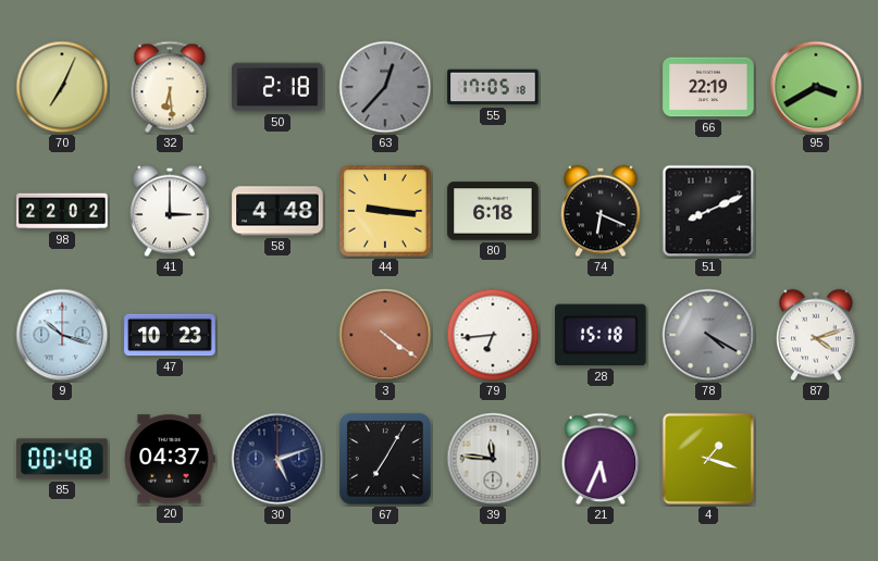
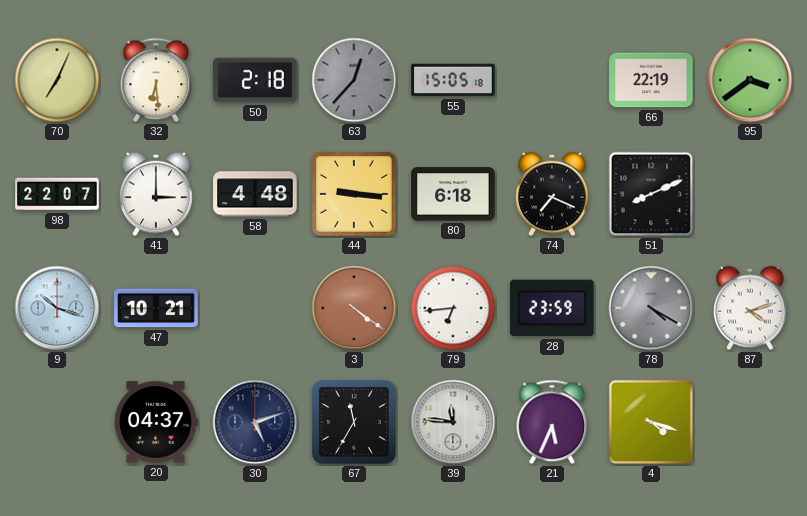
55: 17:05 -> 15:05 (453, 80)
95: 3:40 -> 3:39 (750, 80)
98: 22:02 -> 22:07 (57, 194)
74: 6:19 -> 7:19 (552, 194)
47: 10:23 -> 10:21 (156, 308)
28: 15:18 -> 23:59 (552, 308)
85: 00:48 -> none (62, 459)
67: 7:05 -> 11:35 (354, 422)
4: 1:18 -> 4:18 (651, 422)
